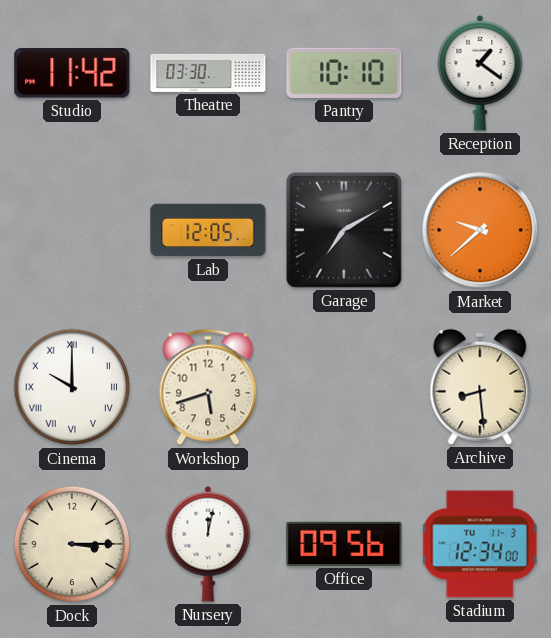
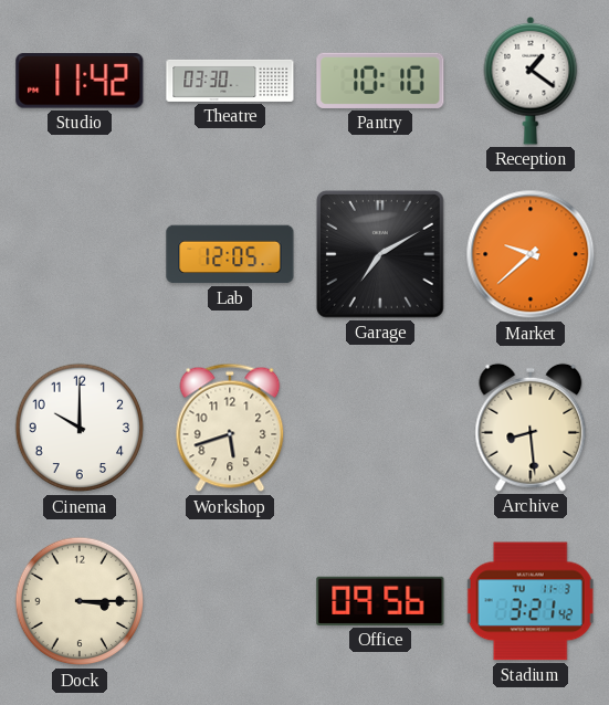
Cinema numerals: Roman -> Arabic (80, 428)
Nursery: 12:02 -> none (208, 544)
Stadium: 12:34 -> 3:21 (531, 601)
